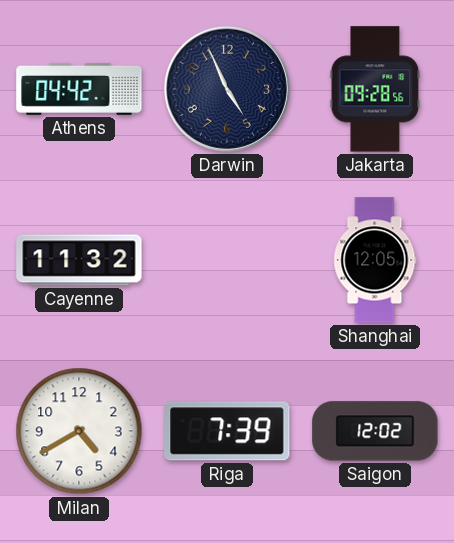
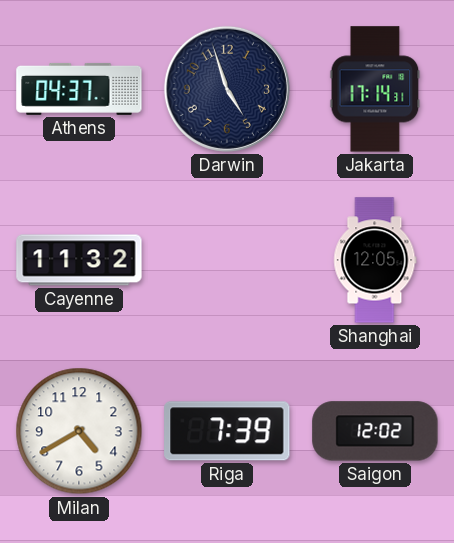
Athens: 04:42 -> 04:37 (79, 89)
Darwin: 4:56 -> 4:57 (227, 89)
Jakarta: 09:28 -> 17:14 (375, 89)
